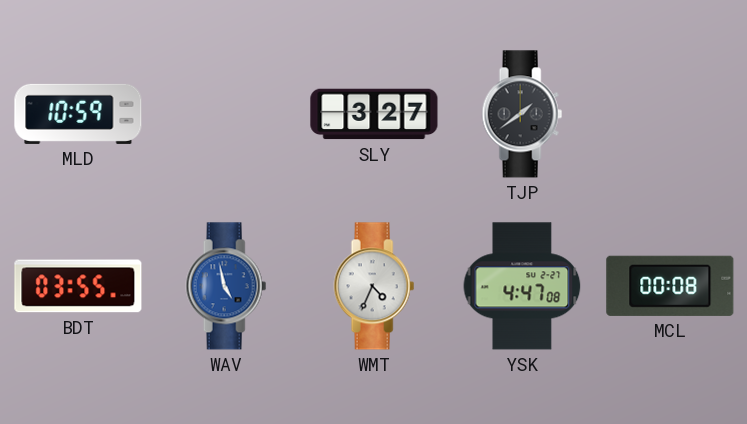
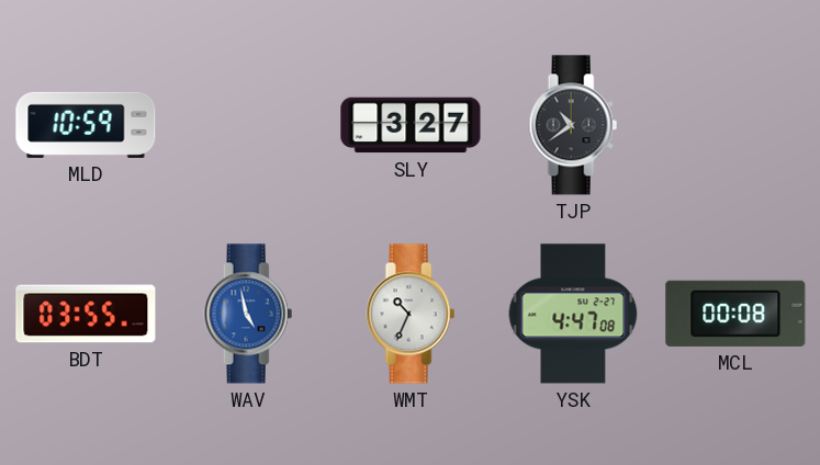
TJP: 1:39 -> 10:39 (573, 125)
WMT: 4:34 -> 10:34 (411, 314)
